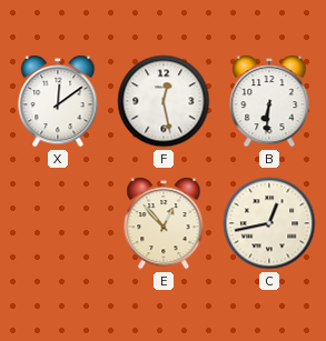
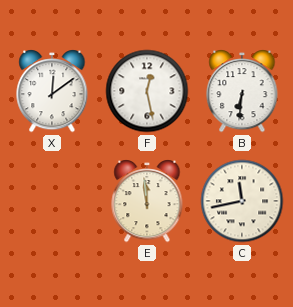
E: 12:53 -> 11:59 (147, 201)
C: 12:43 -> 11:43 (242, 201)
